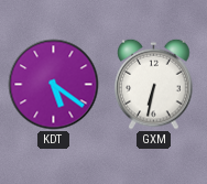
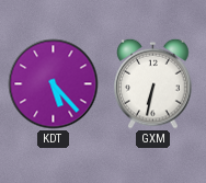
KDT: 5:21 -> 5:23 (54, 84)
